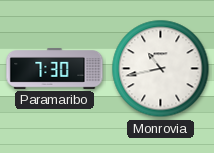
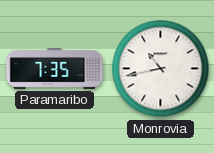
Paramaribo: 7:30 -> 7:35 (55, 69)
